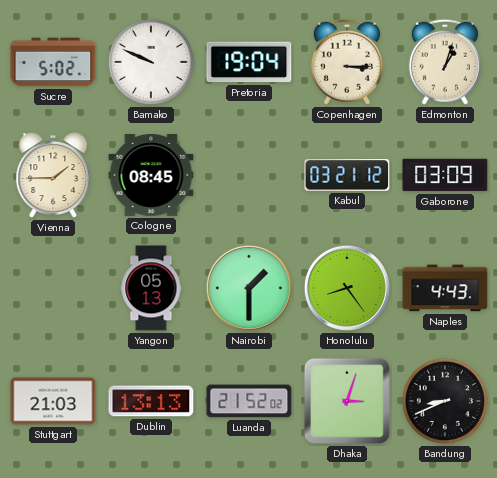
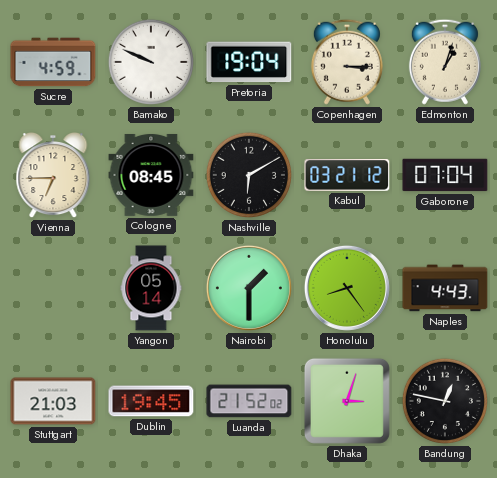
Sucre: 5:02 -> 4:59 (53, 62)
Vienna: 1:45 -> 6:45 (53, 176)
Nashville: none -> 6:10 (249, 175)
Gaborone: 03:09 -> 07:04 (445, 175)
Yangon: 05:13 -> 05:14 (151, 288)
Dublin: 13:13 -> 19:45 (151, 401)
Bandung: 8:41 -> 12:47 (445, 401)
